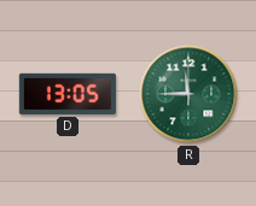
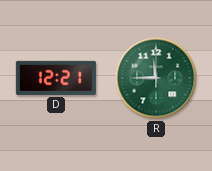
D: 13:05 -> 12:21 (56, 78)
